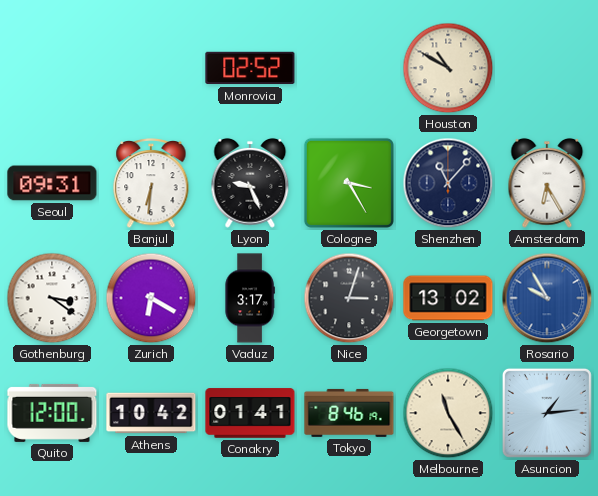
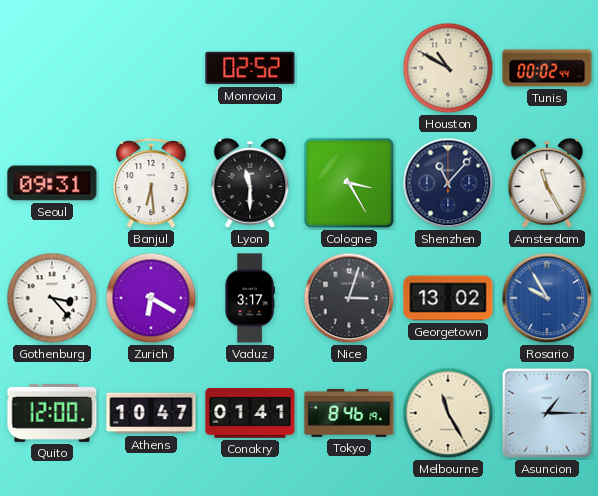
Tunis: none -> 00:02 (547, 68)
Banjul: 6:31 -> 6:29 (151, 184)
Lyon: 9:26 -> 11:30 (250, 183)
Amsterdam: 6:25 -> 11:25 (547, 183)
Gothenburg: 3:21 -> 3:23 (52, 298)
Athens: 10:42 -> 10:47 (151, 413)
Asuncion: 1:14 -> 1:15 (547, 413)
